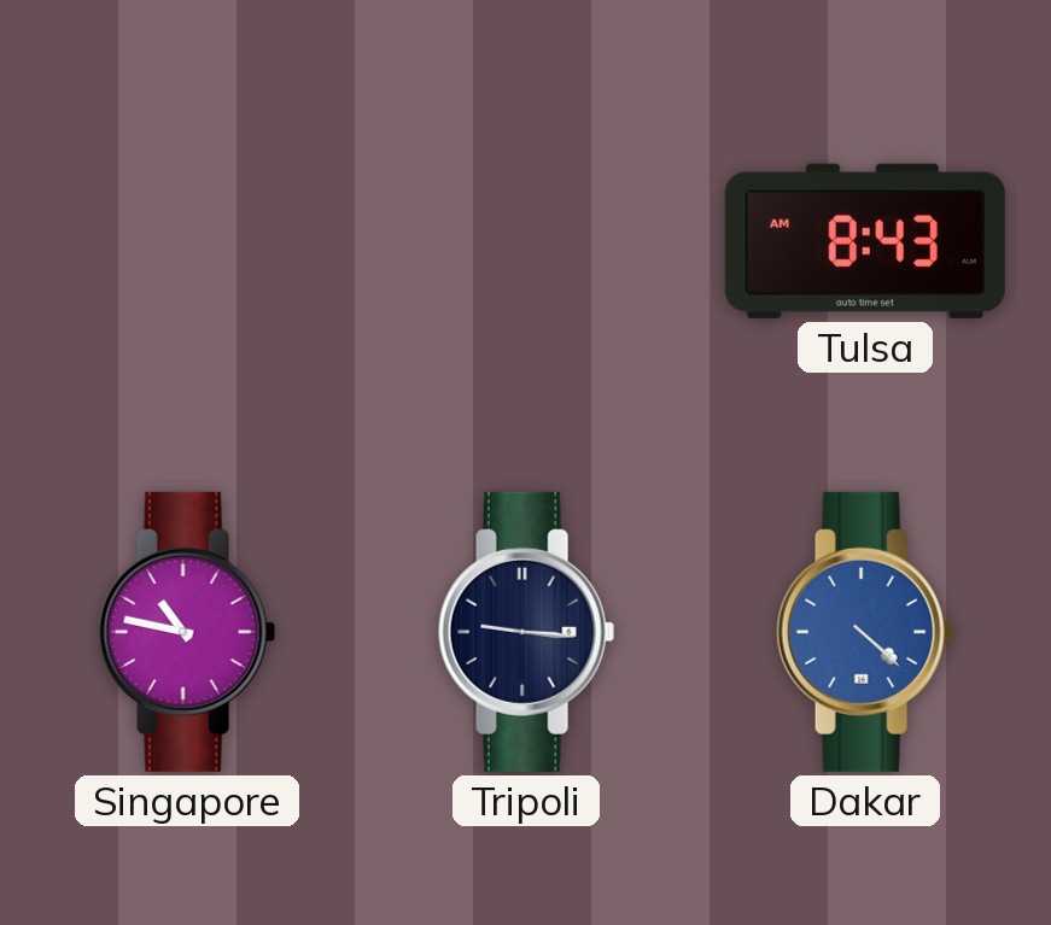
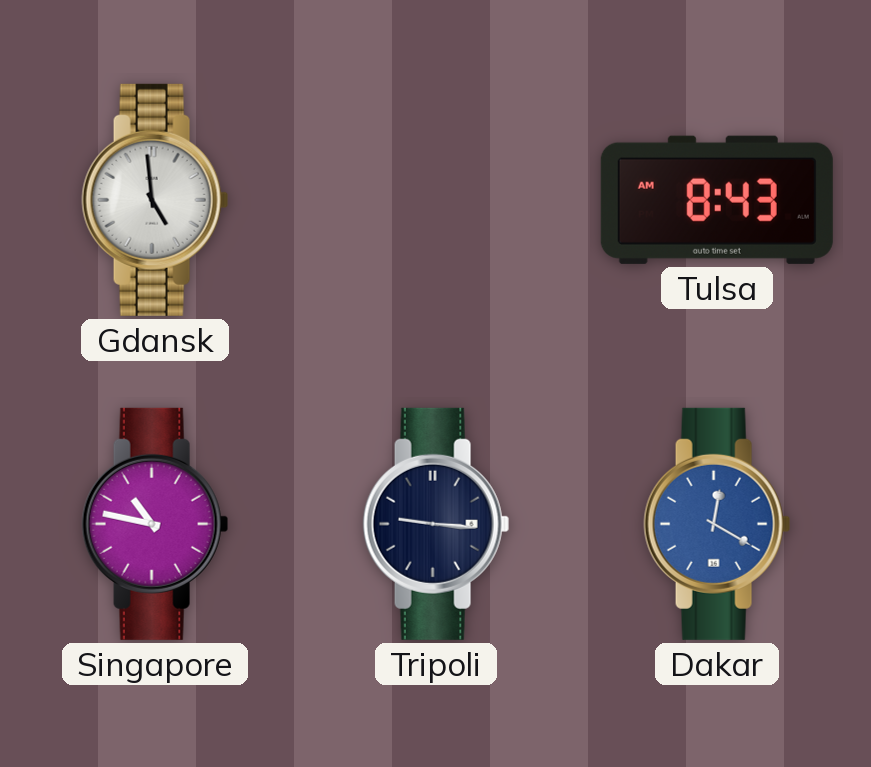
Gdansk: none -> 4:59 (155, 200)
Dakar: 4:22 -> 12:20 (717, 524)
